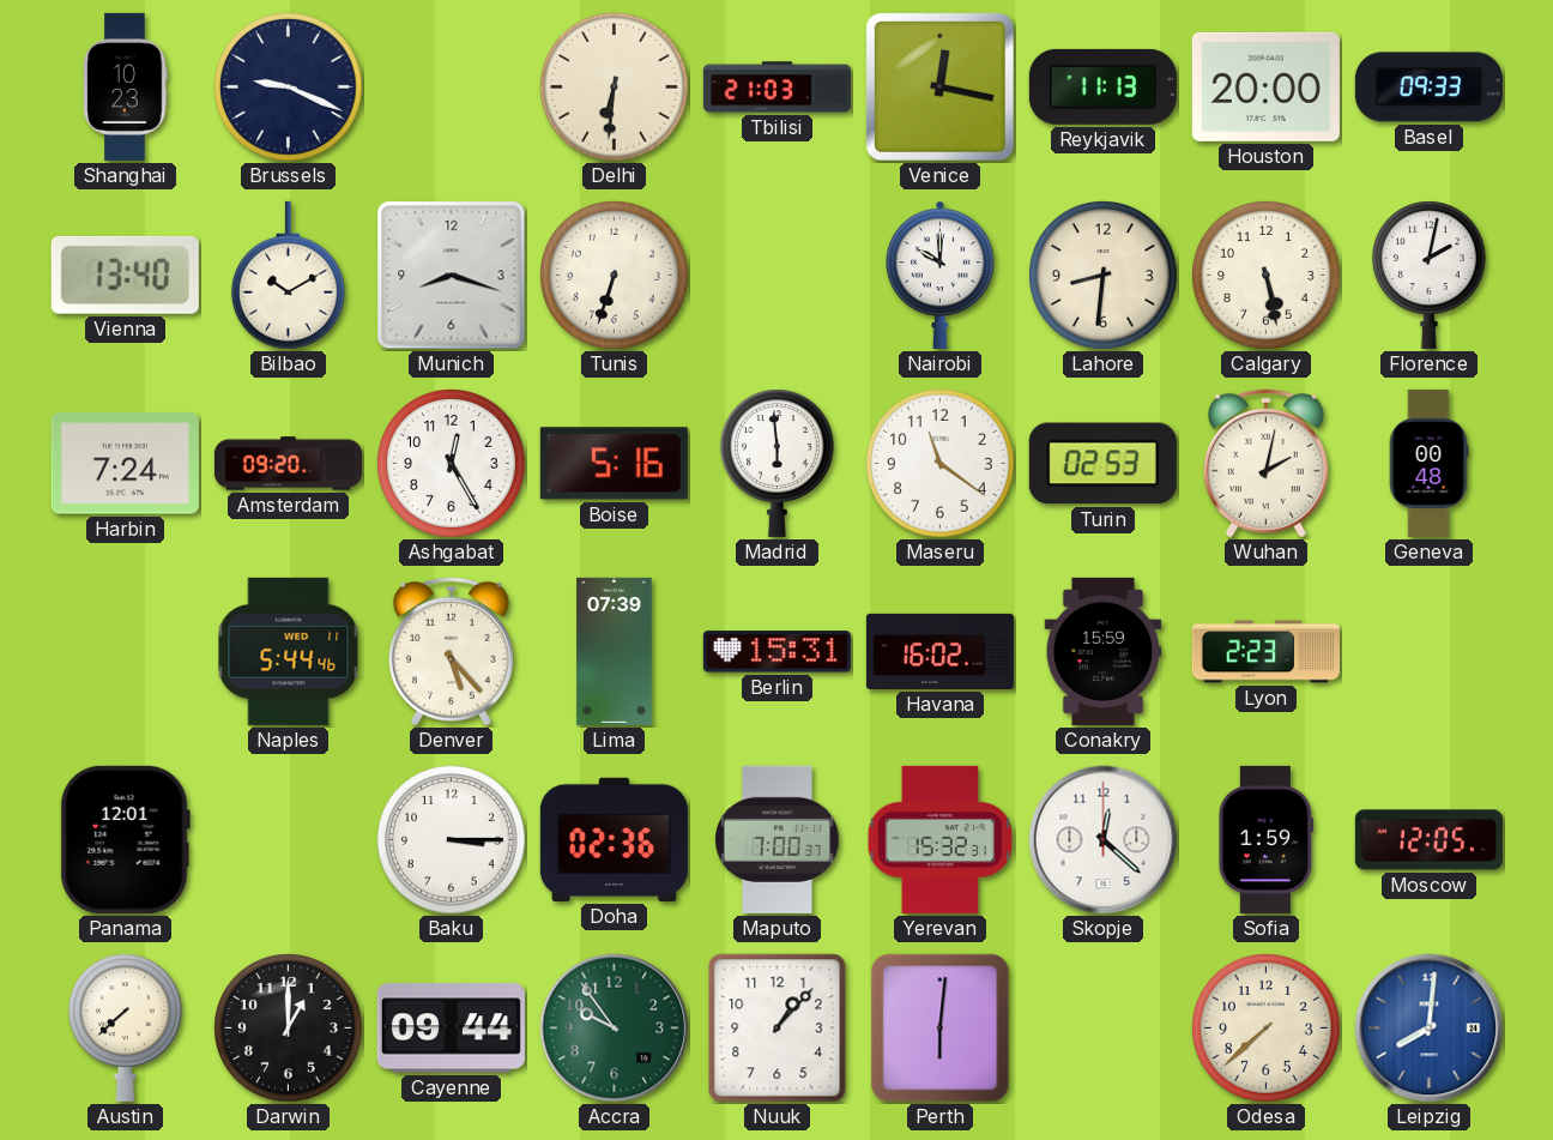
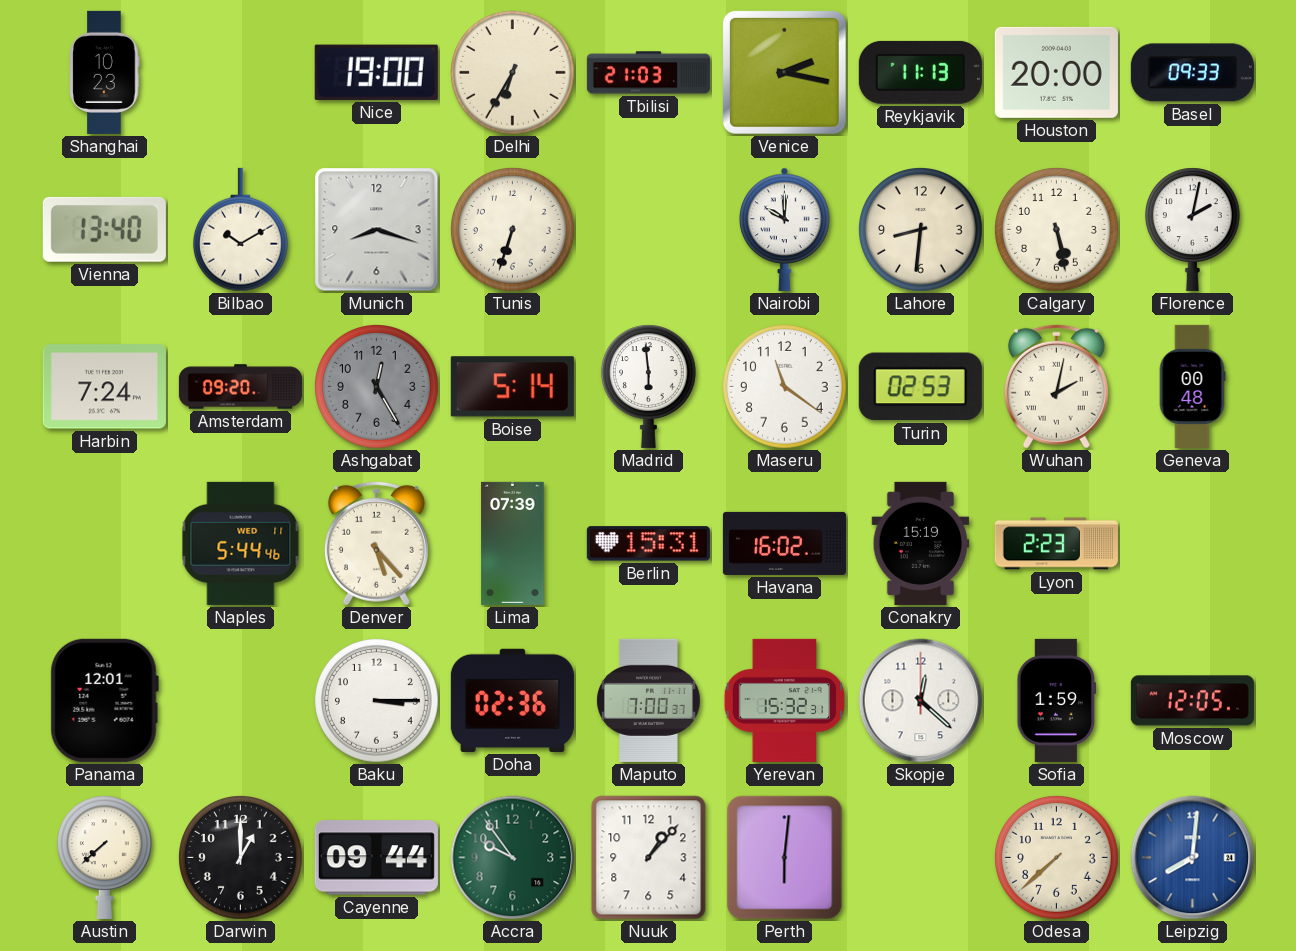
Brussels: 9:19 -> none (289, 88)
Nice: none -> 19:00 (376, 72)
Delhi: 6:31 -> 6:35 (513, 73)
Venice: 12:17 -> 2:17 (784, 72)
Ashgabat dial: white -> grey (377, 387)
Boise: 5:16 -> 5:14 (512, 387)
Conakry: 15:59 -> 15:19 (921, 543)
